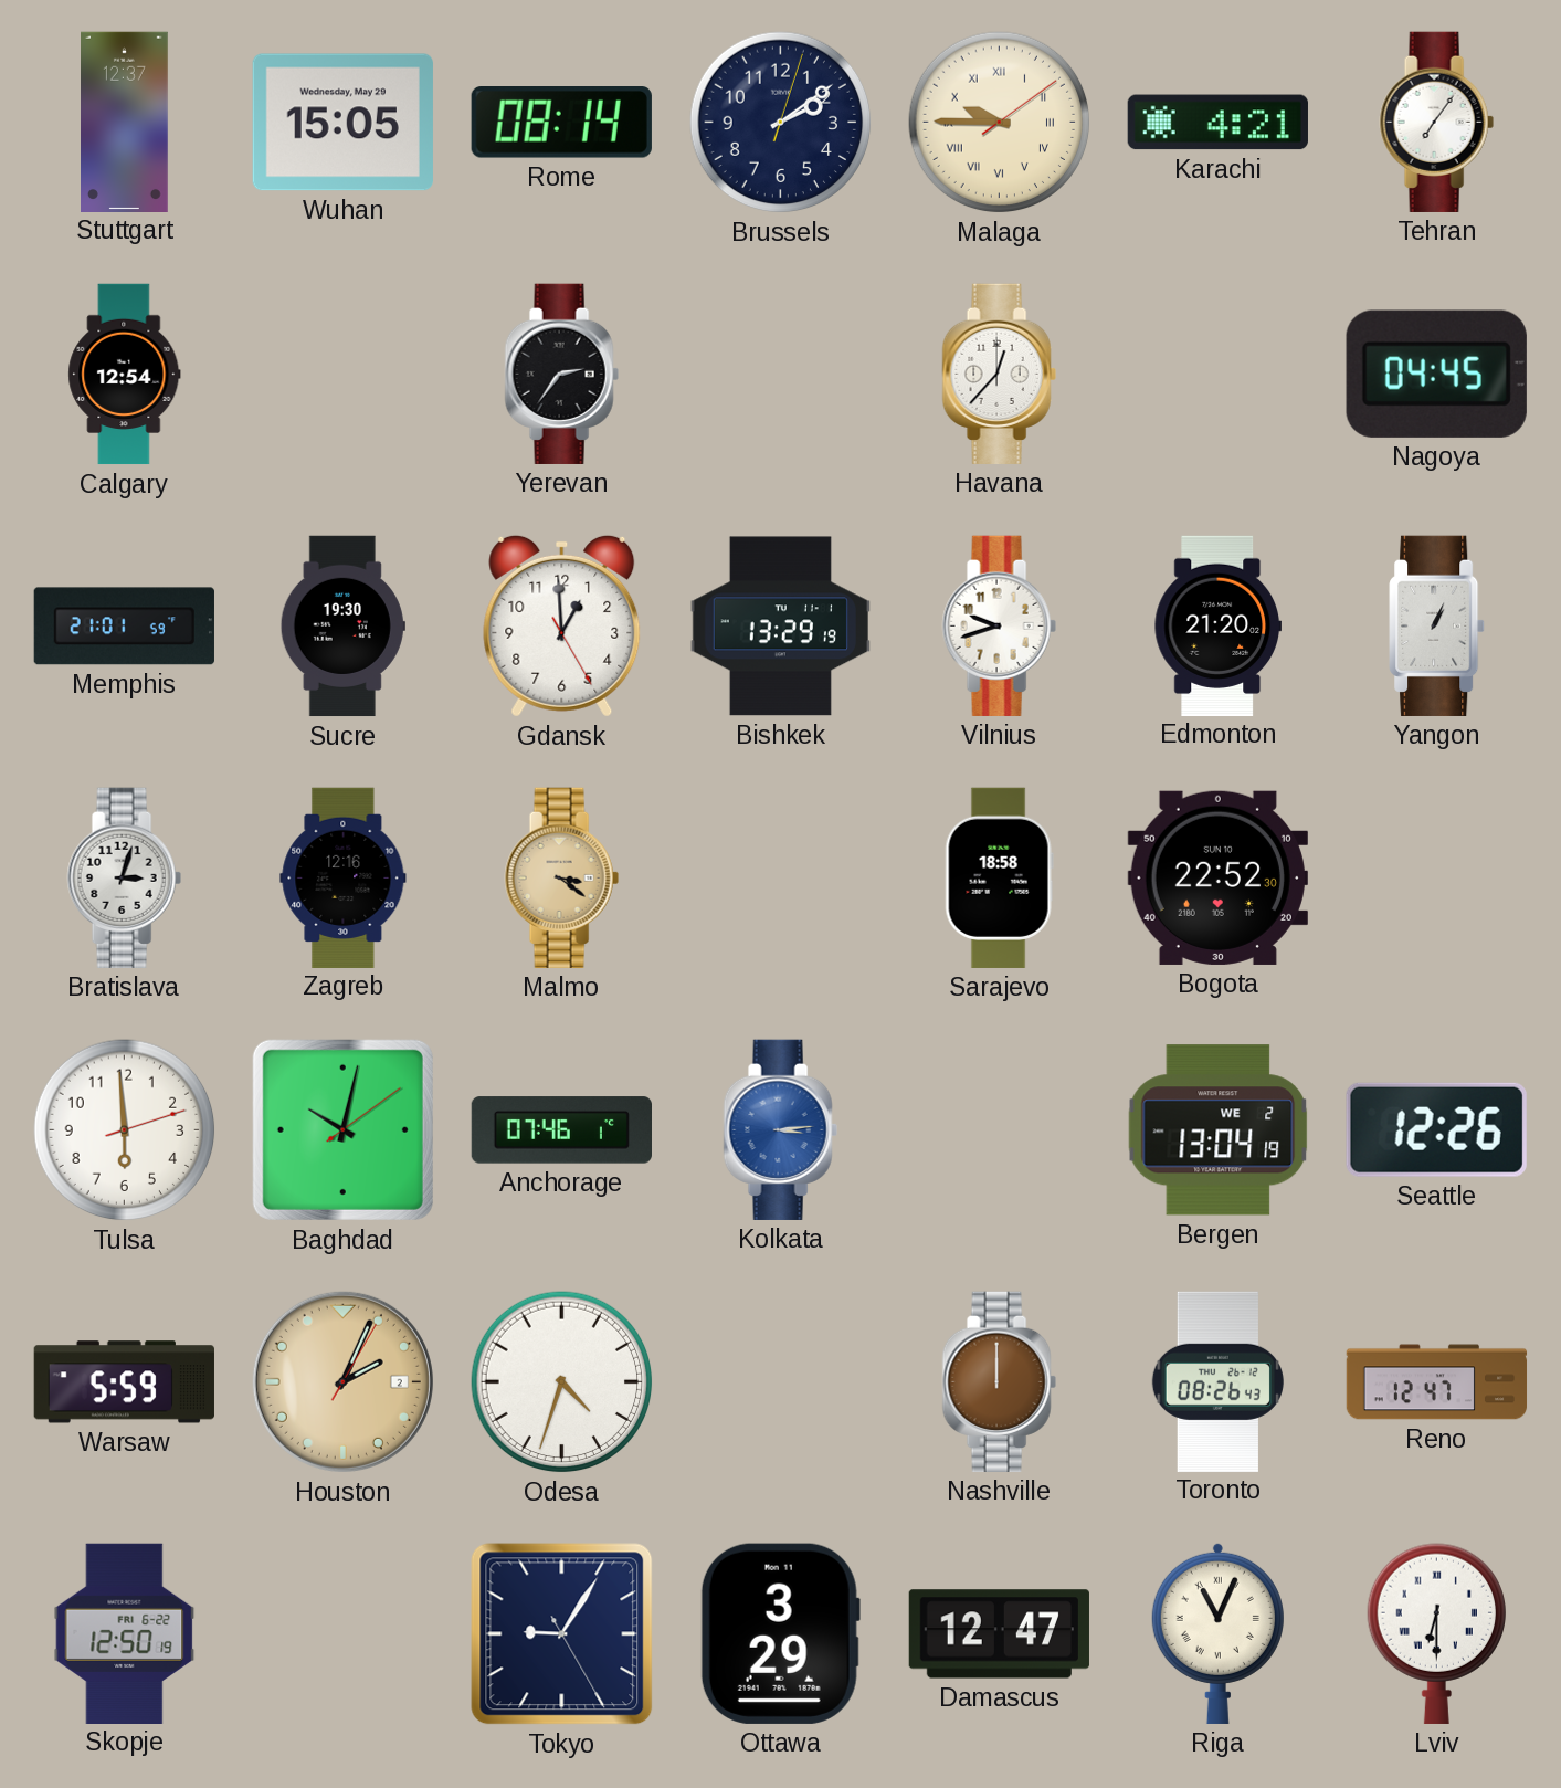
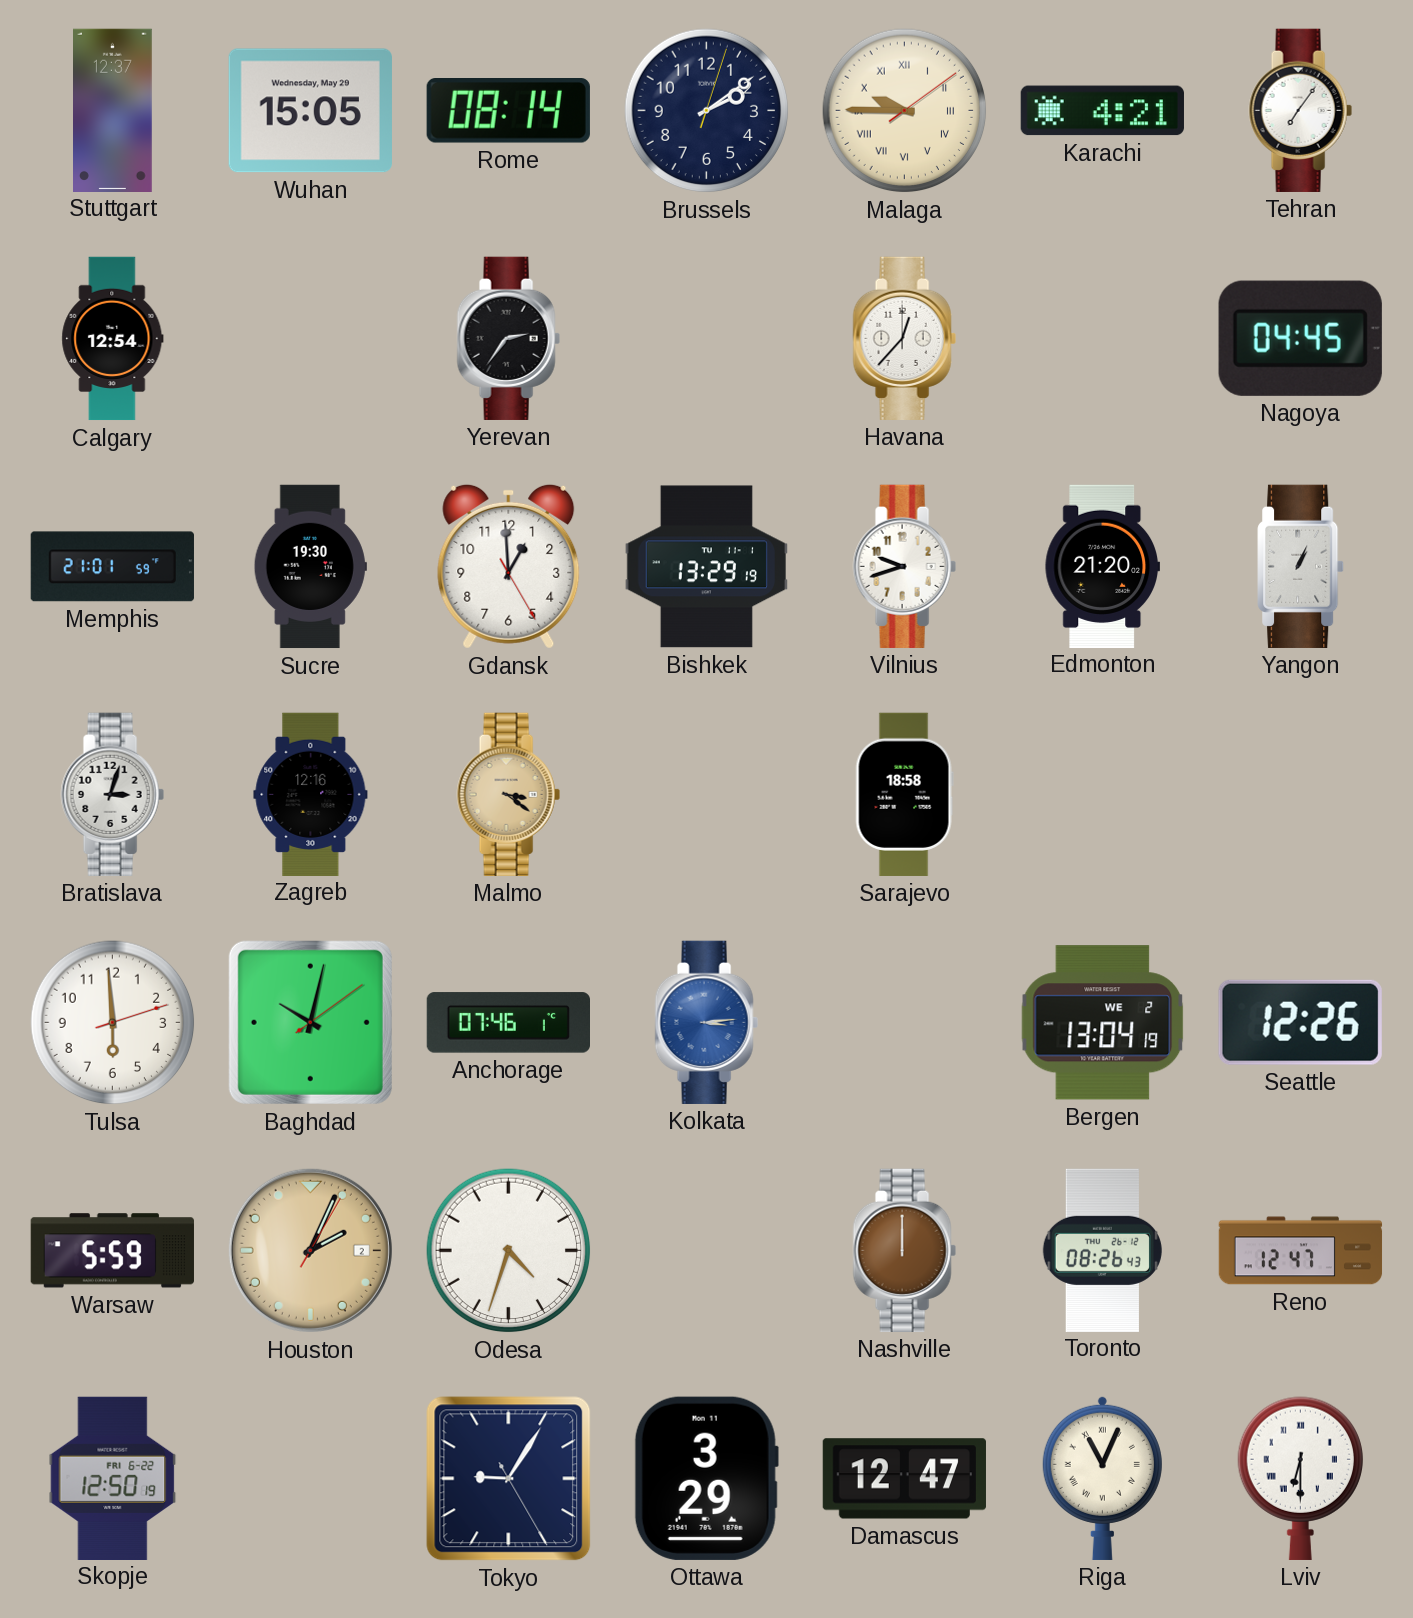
Bogota: 22:52 -> none (1217, 877)
